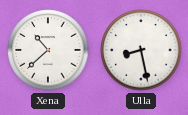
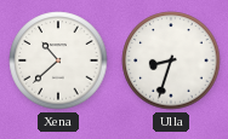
Ulla: 8:28 -> 8:33 (171, 60)
